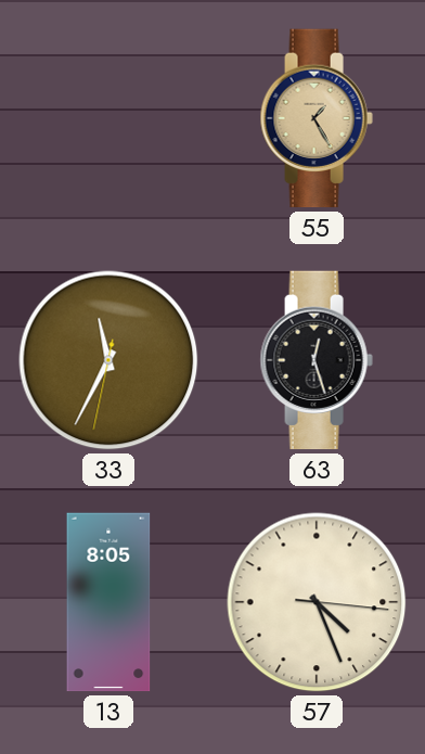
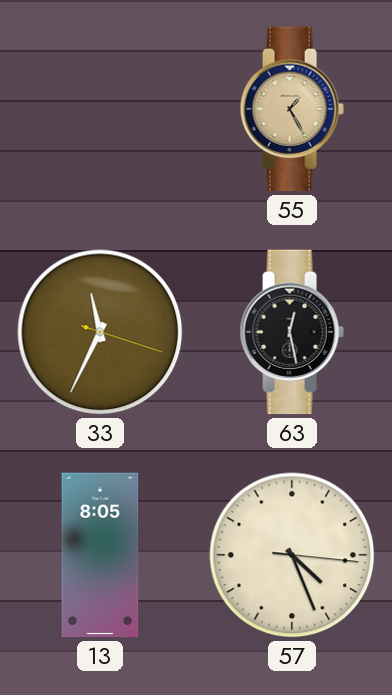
33: 11:34:32 -> 11:34:18 (100, 332)
63: 12:27 -> 12:28 (292, 332)
